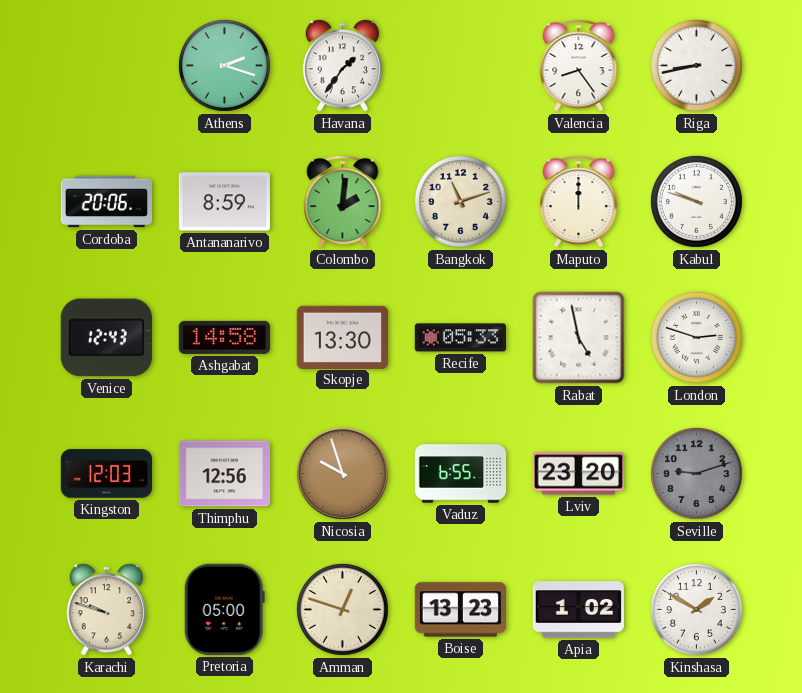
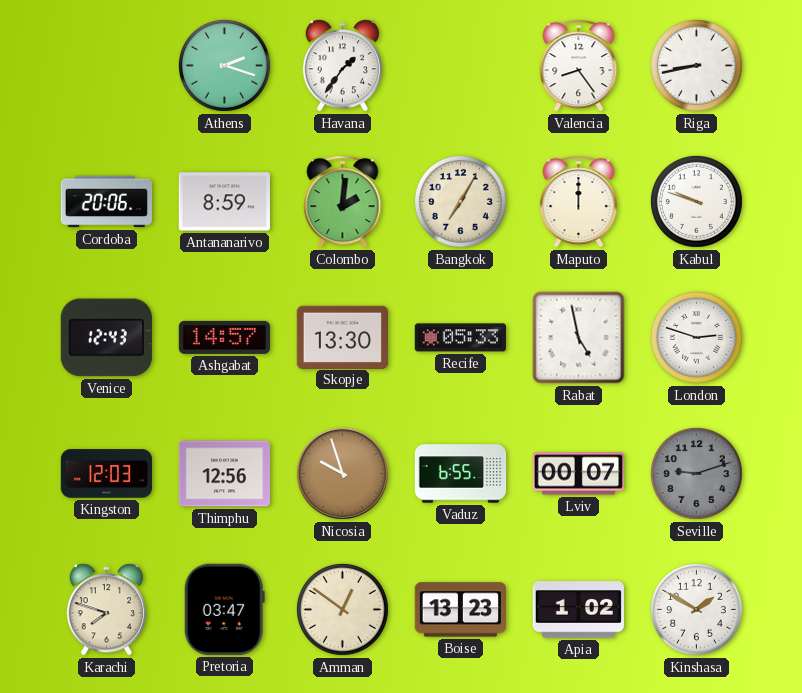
Bangkok: 11:12 -> 7:05 (460, 201)
Ashgabat: 14:58 -> 14:57 (224, 337)
Lviv: 23:20 -> 00:07 (578, 474)
Karachi: 9:48 -> 7:48 (107, 610)
Pretoria: 05:00 -> 03:47 (224, 609)
Amman: 12:48 -> 12:51 (342, 609)
